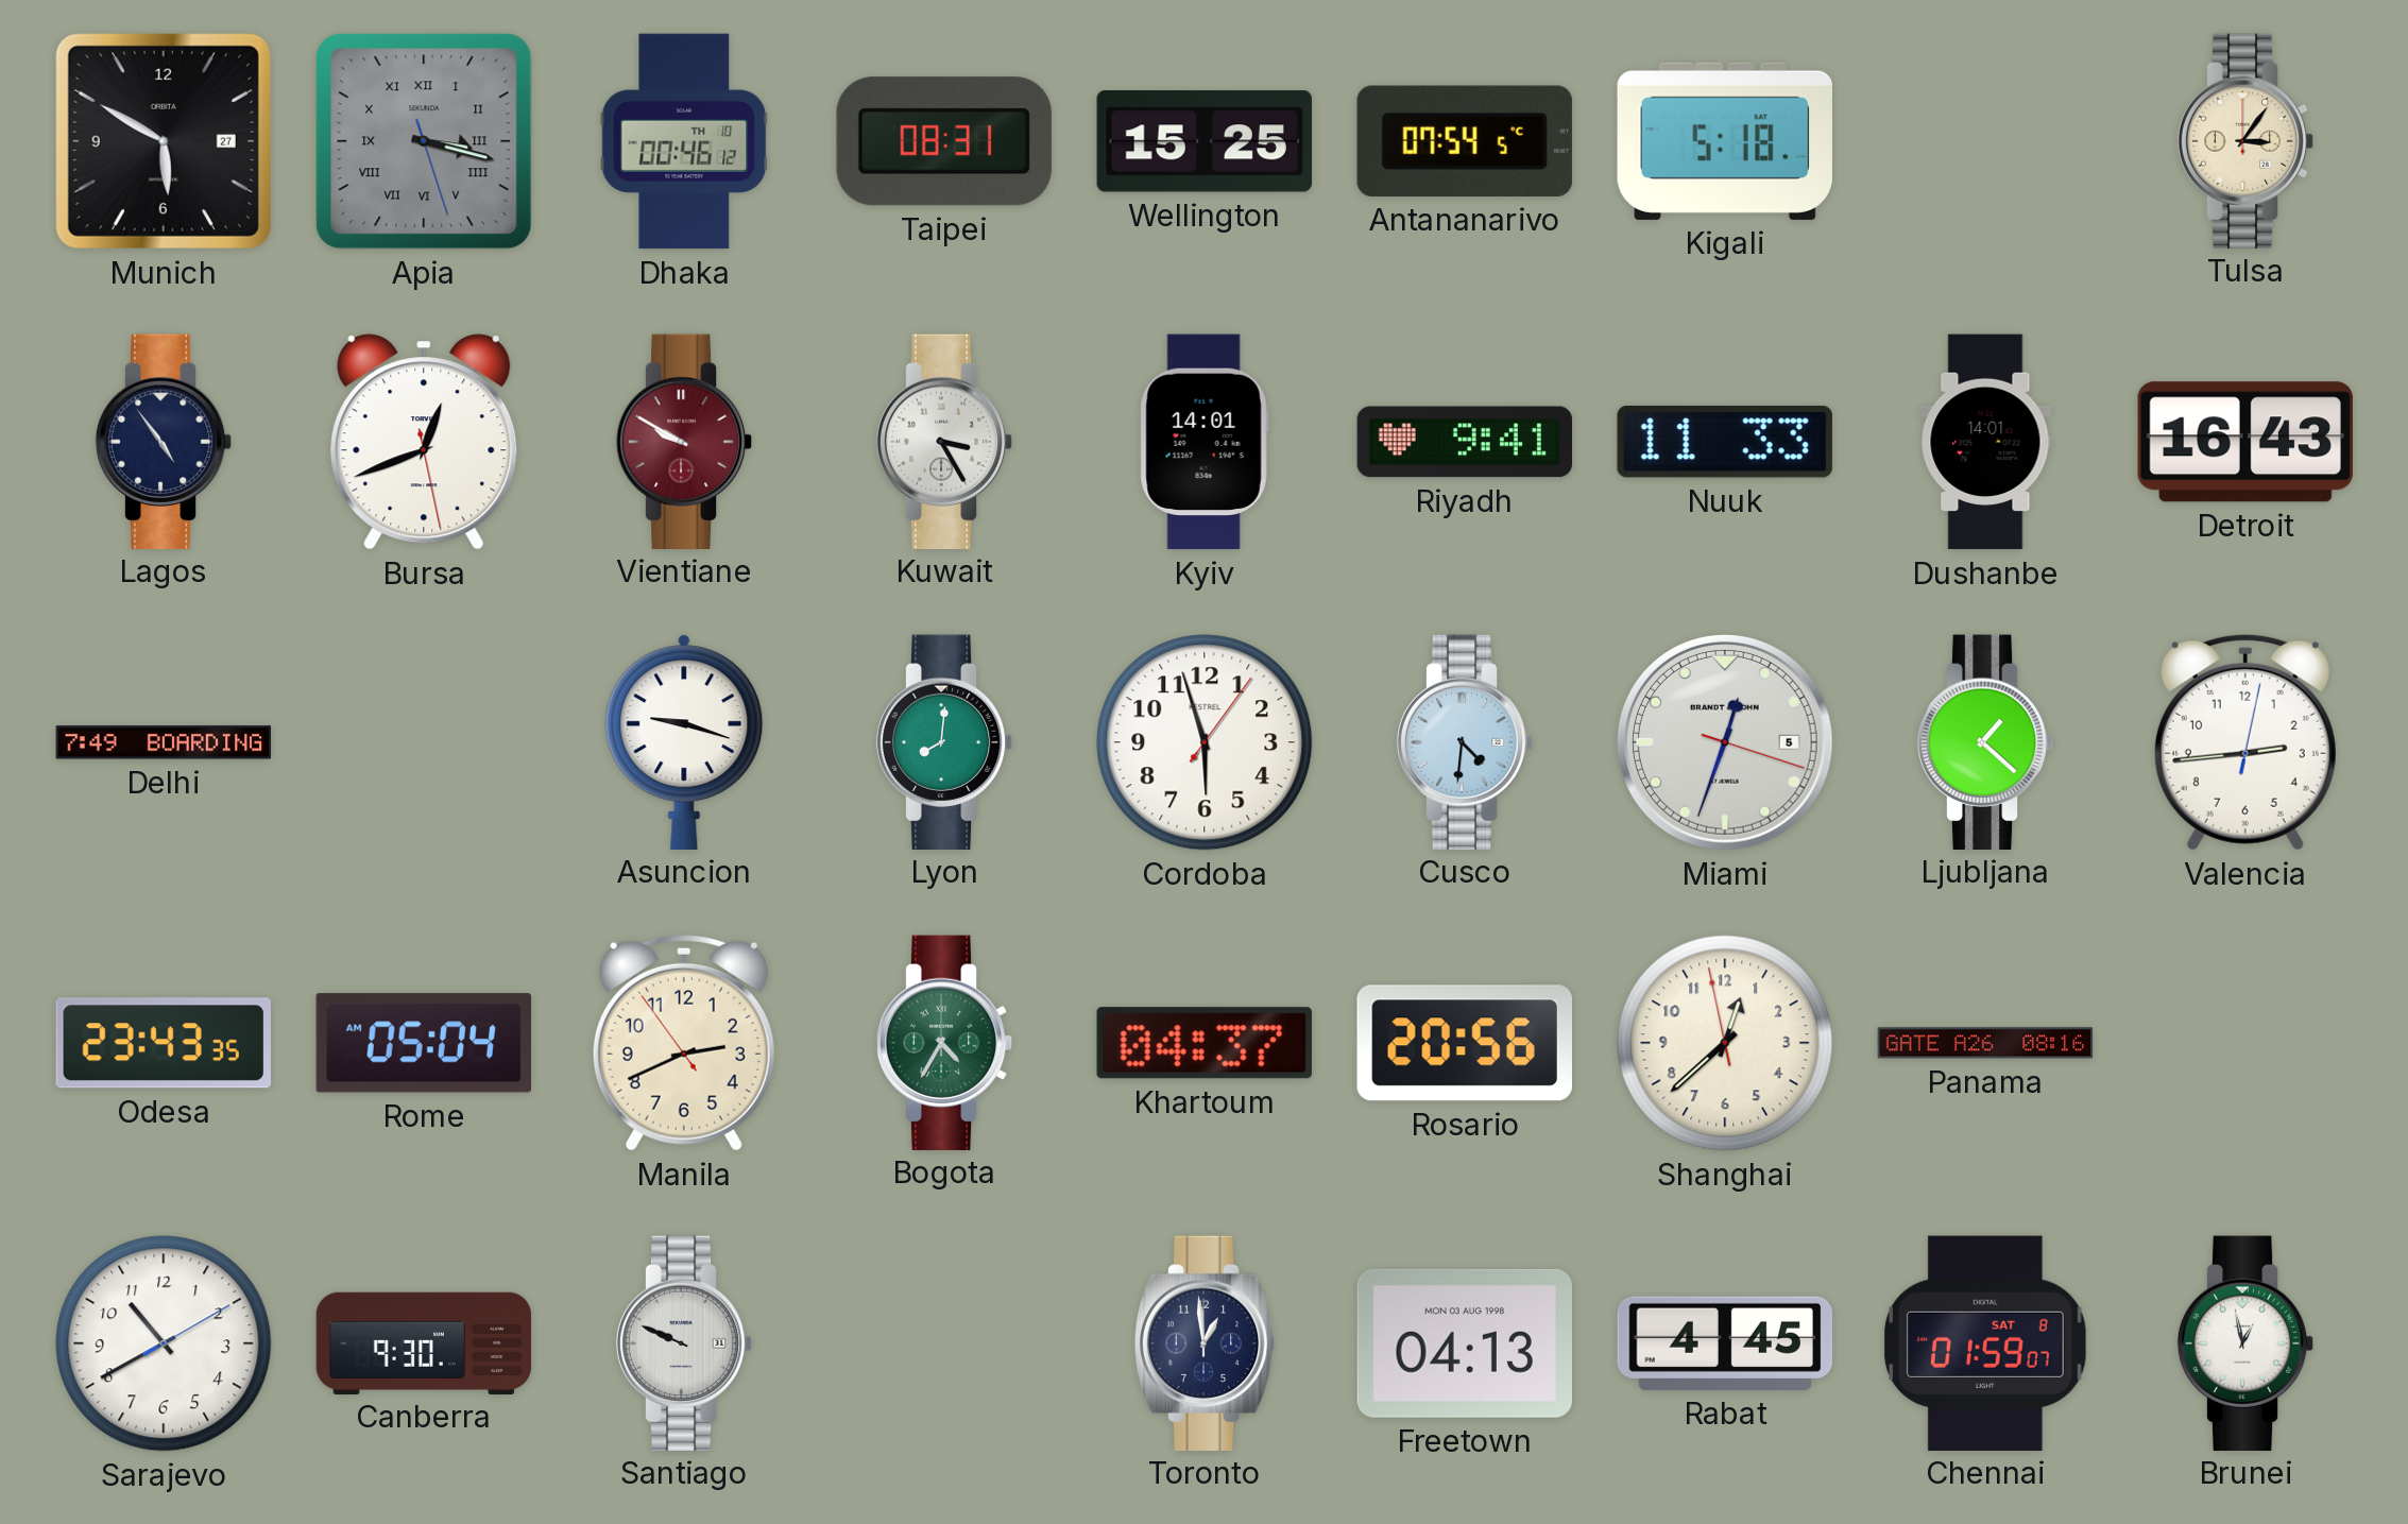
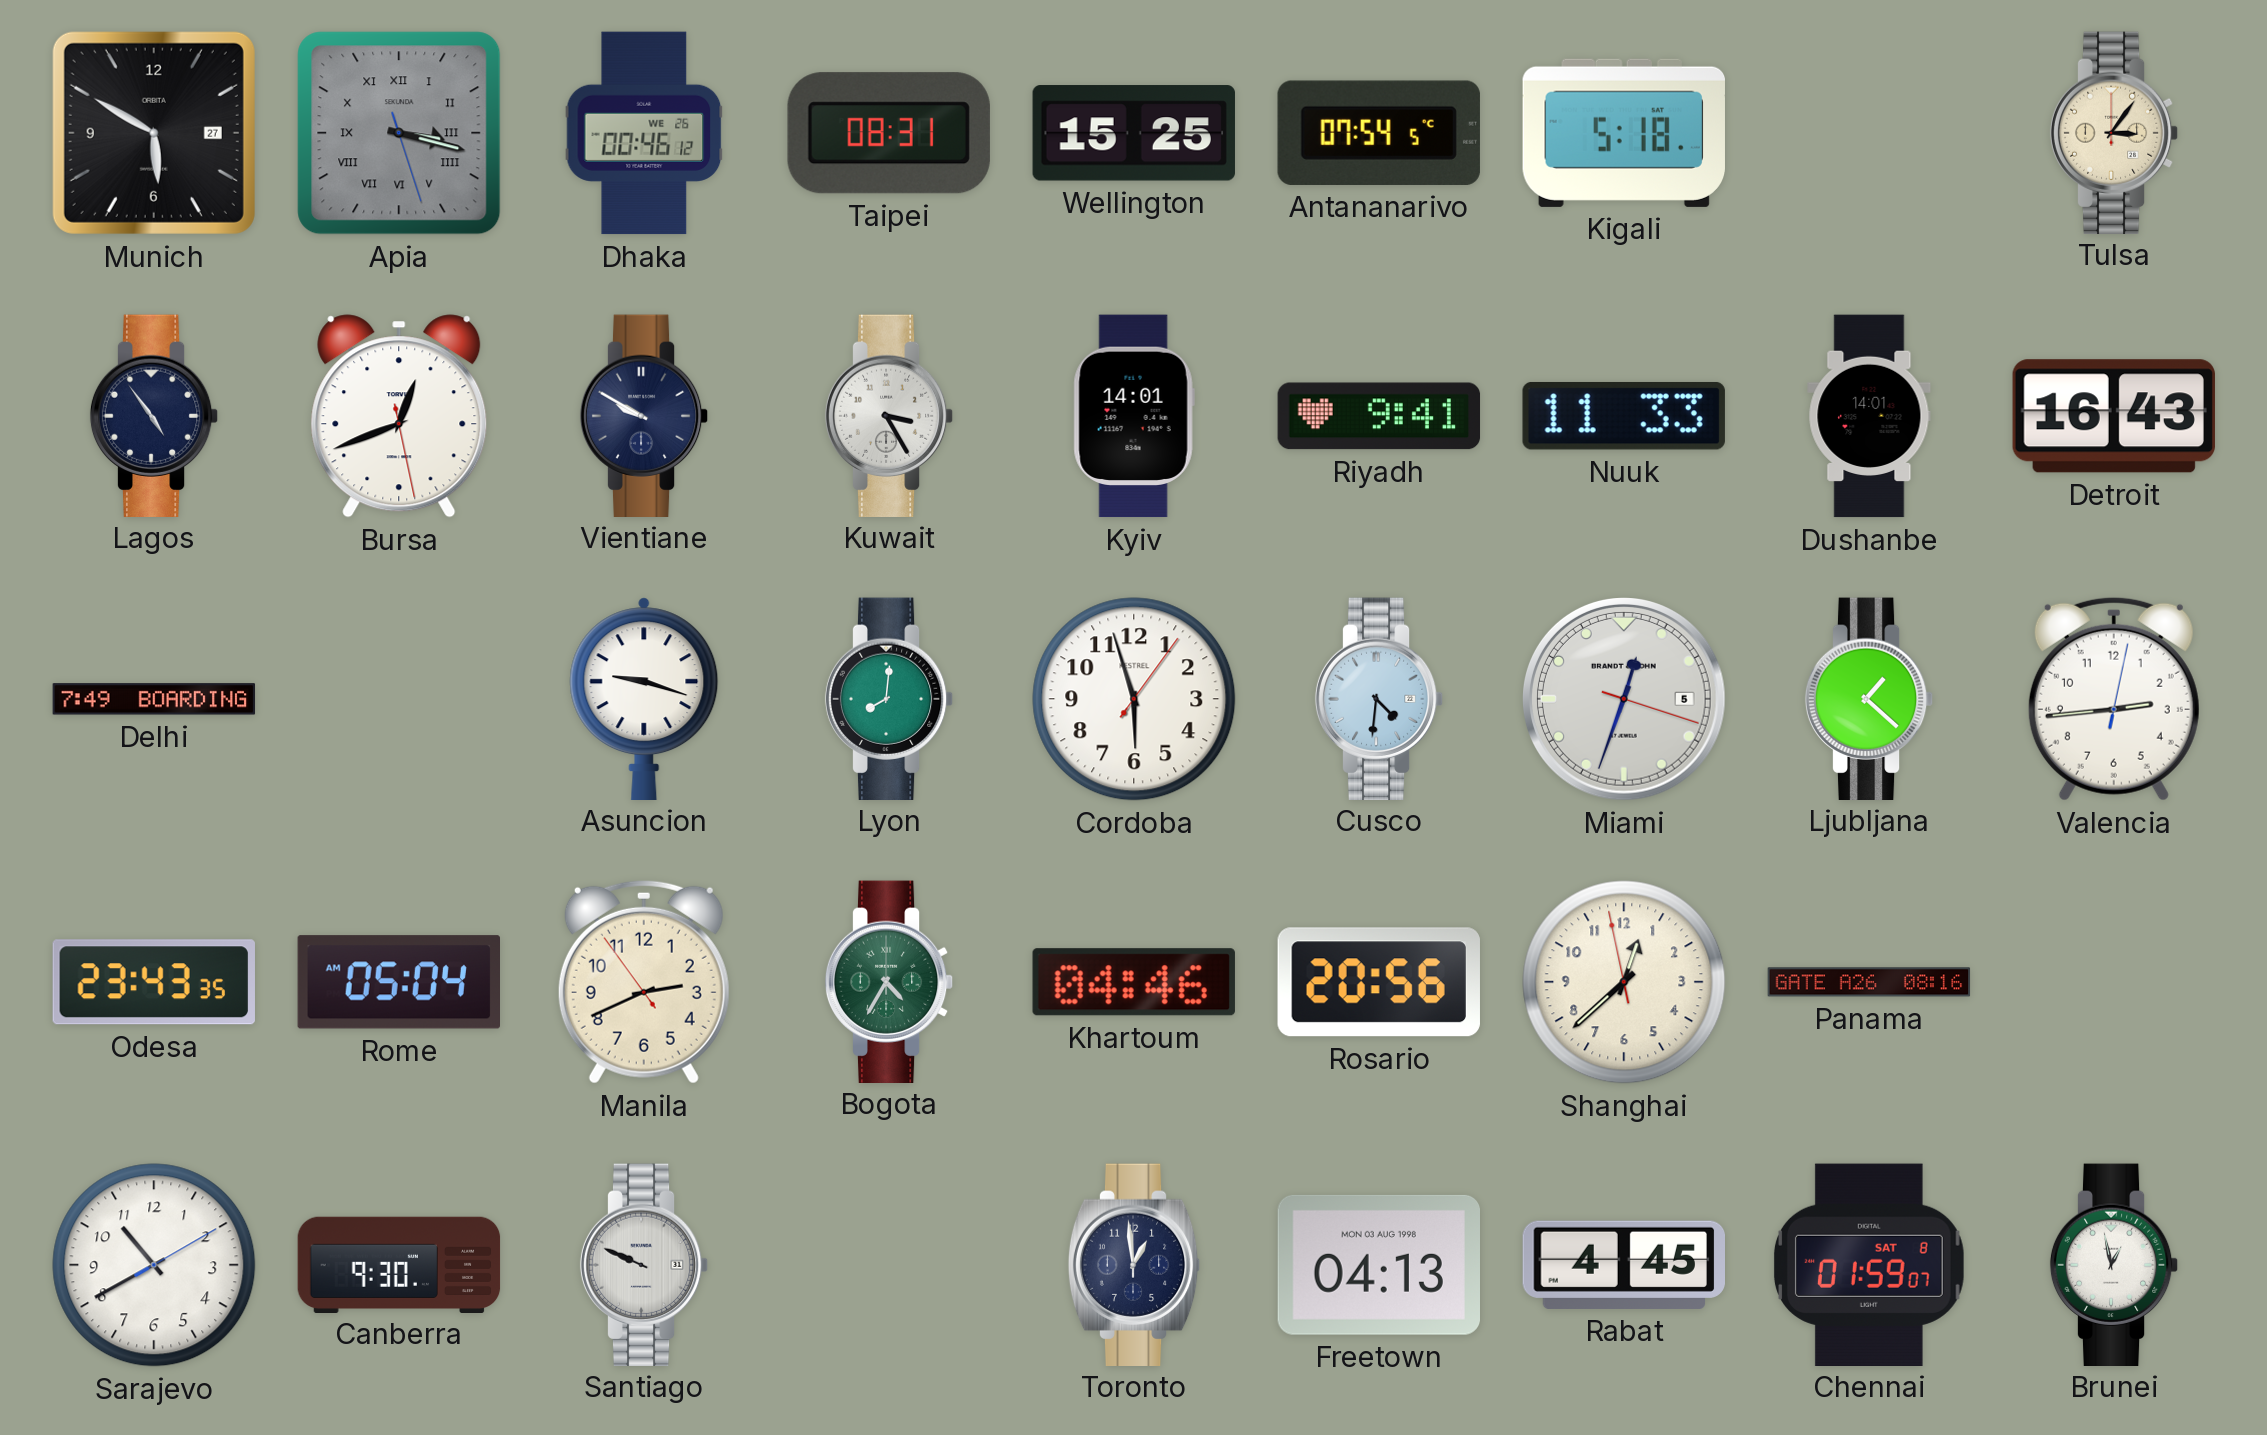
Dhaka date: TH 10 -> WE 26 (644, 133)
Vientiane dial: burgundy -> navy (644, 415)
Khartoum: 04:37 -> 04:46 (1134, 982)
